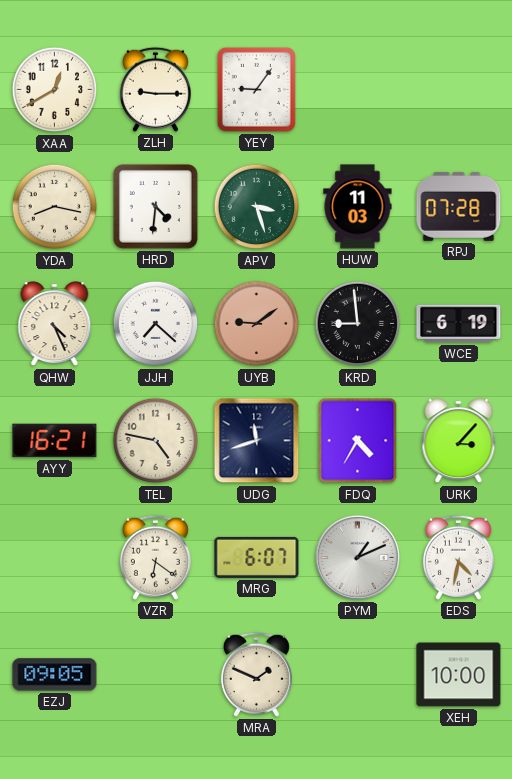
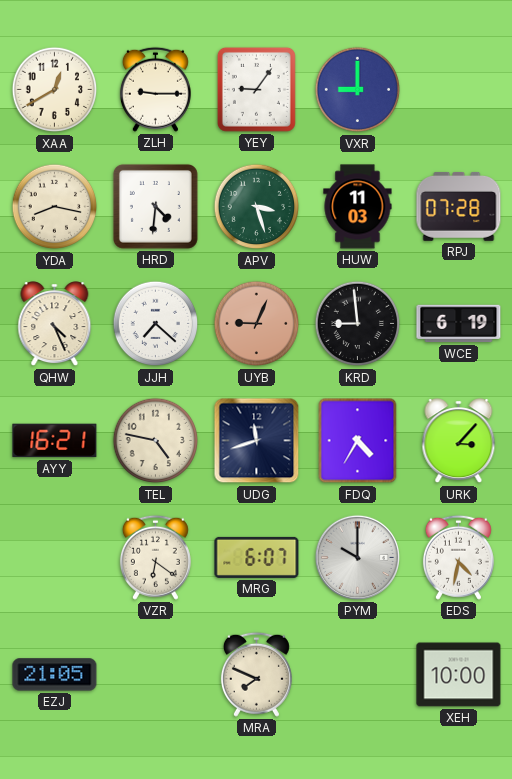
VXR: none -> 9:00 (358, 90)
UYB: 9:09 -> 9:04 (257, 324)
PYM: 1:11 -> 10:00 (357, 557)
EZJ: 09:05 -> 21:05 (55, 675)
MRA: 1:49 -> 7:49 (256, 674)
